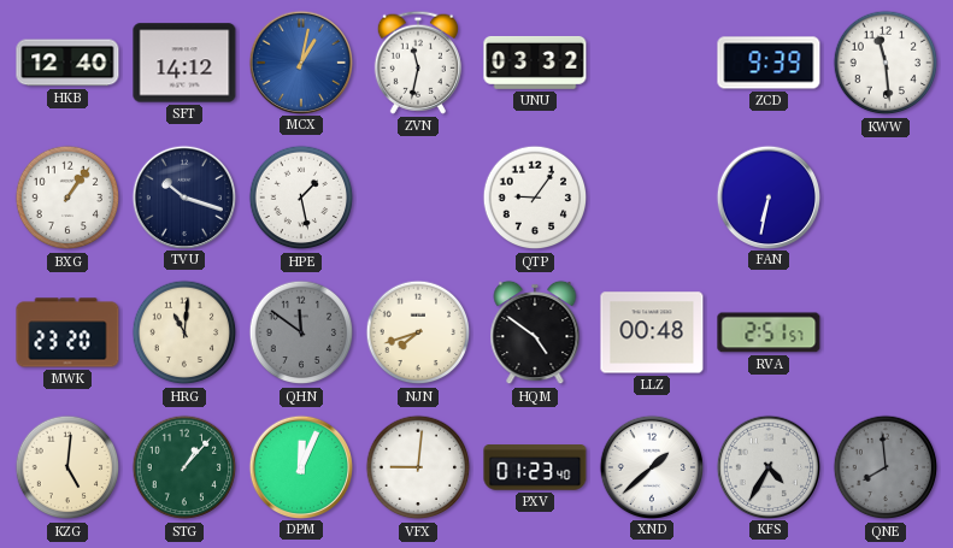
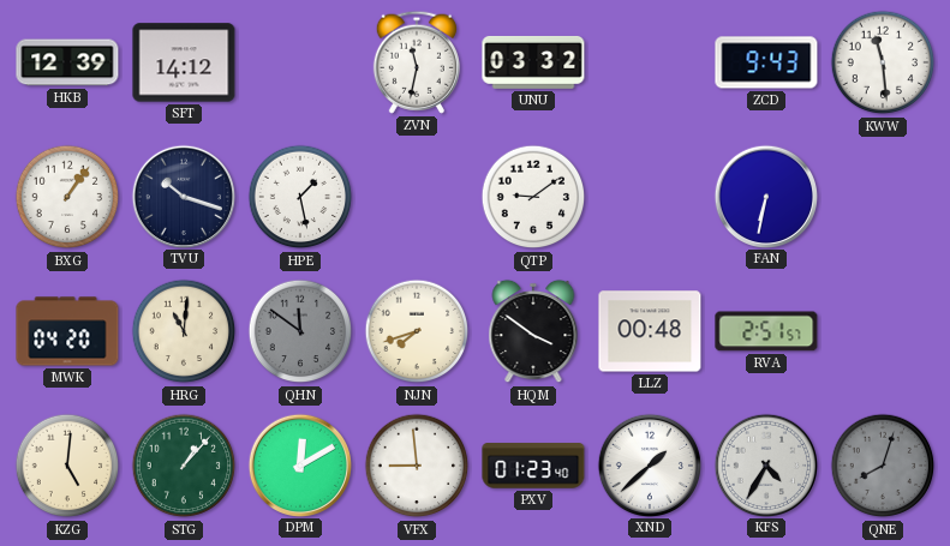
HKB: 12:40 -> 12:39 (67, 62)
MCX: 1:02 -> none (300, 61)
ZCD: 9:39 -> 9:43 (766, 62)
QTP: 9:06 -> 9:09 (533, 197)
MWK: 23:20 -> 04:20 (67, 331)
HQM: 4:51 -> 3:51 (533, 331)
DPM: 12:04 -> 12:10 (299, 464)
VFX: 9:01 -> 8:59 (417, 466)
QNE: 7:59 -> 8:03 (883, 466)
